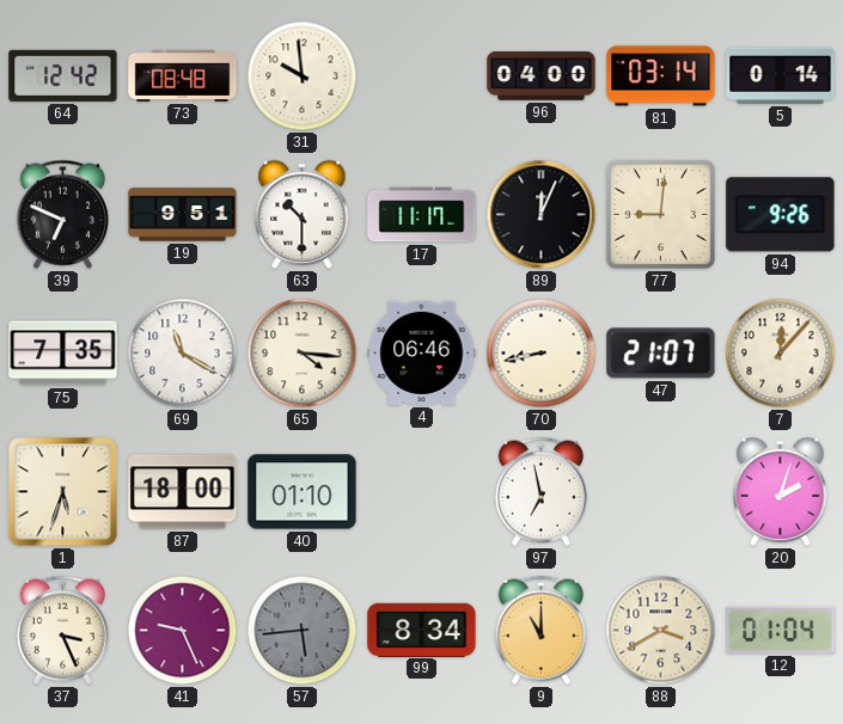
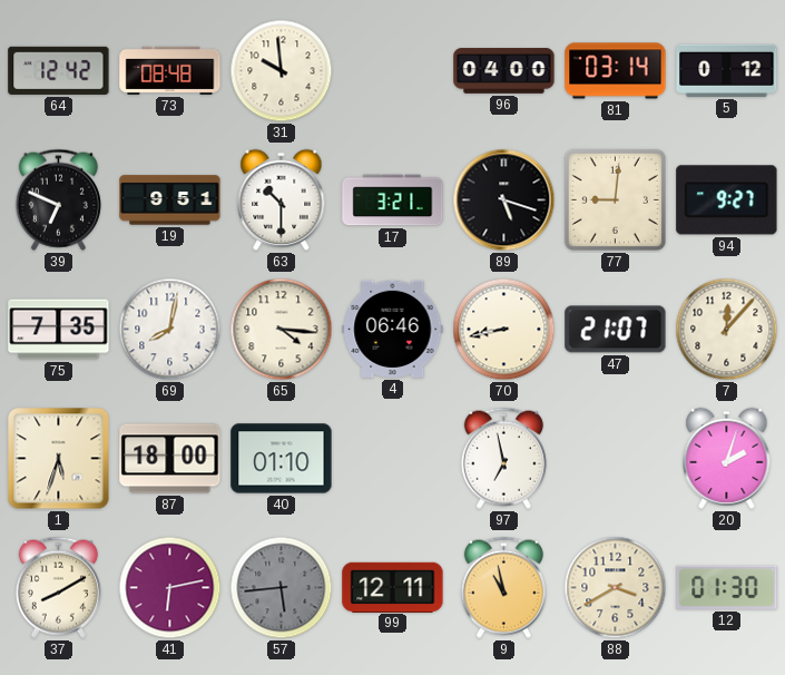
5: 0:14 -> 0:12 (727, 70)
17: 11:17 -> 3:21 (393, 200)
89: 12:04 -> 5:18 (504, 200)
94: 9:26 -> 9:27 (727, 200)
69: 11:20 -> 8:02 (170, 330)
37: 3:26 -> 8:10 (58, 587)
41: 9:26 -> 6:13 (170, 588)
99: 8:34 -> 12:11 (393, 587)
9: 11:00 -> 10:58 (503, 587)
12: 01:04 -> 01:30 (727, 587)
